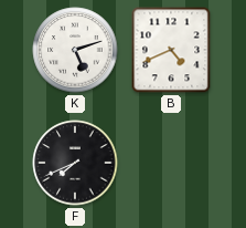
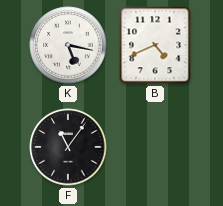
K: 5:12 -> 5:17 (68, 45)
F: 7:41 -> 11:06 (68, 147)
